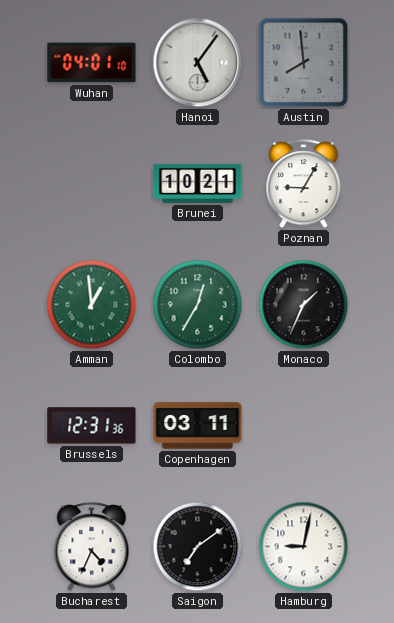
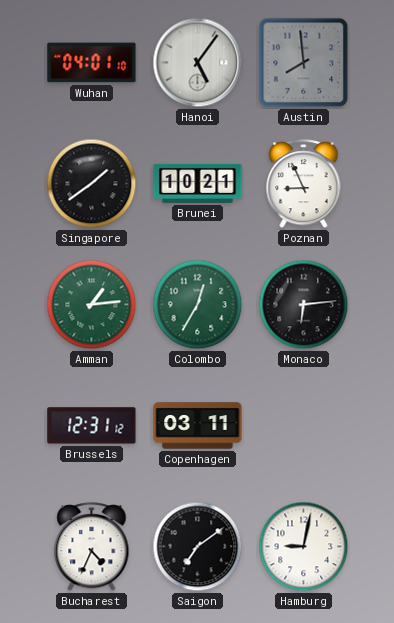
Singapore: none -> 1:39 (92, 184)
Poznan: 9:05 -> 8:56 (304, 184)
Amman: 12:59 -> 1:14 (92, 305)
Monaco: 1:34 -> 6:14 (304, 305)
Brussels: 12:31:36 -> 12:31:12 (92, 426)
